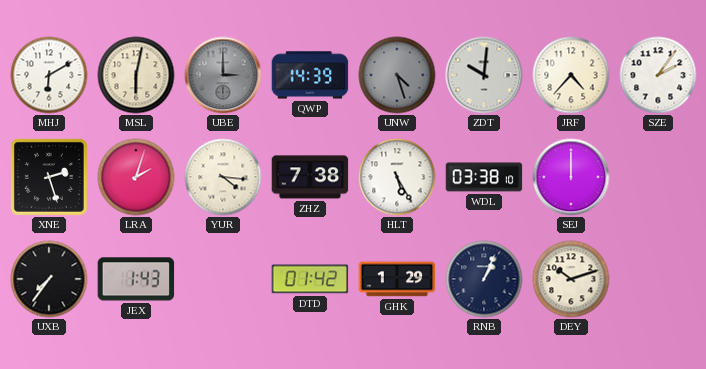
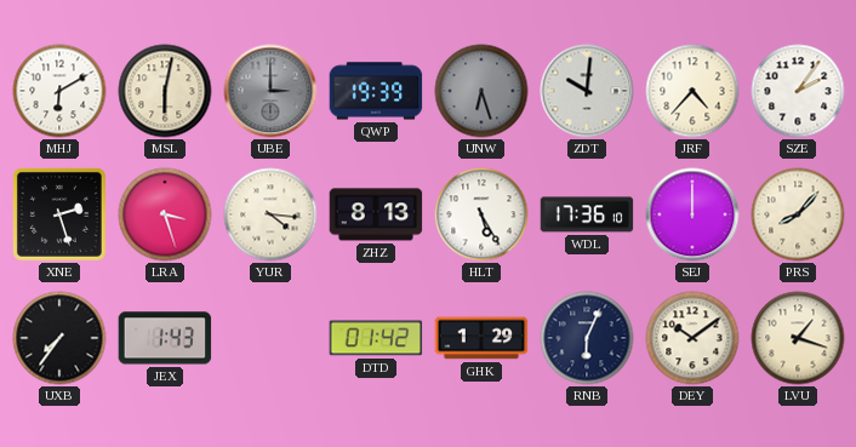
QWP: 14:39 -> 19:39 (376, 91)
UNW: 4:27 -> 6:27 (481, 91)
LRA: 2:03 -> 3:27 (165, 214)
ZHZ: 7:38 -> 8:13 (376, 214)
WDL: 03:38 -> 17:36 (587, 214)
PRS: none -> 8:07 (798, 214)
RNB: 1:04 -> 6:04 (587, 338)
DEY: 10:12 -> 10:09 (692, 338)
LVU: none -> 1:18 (798, 338)
